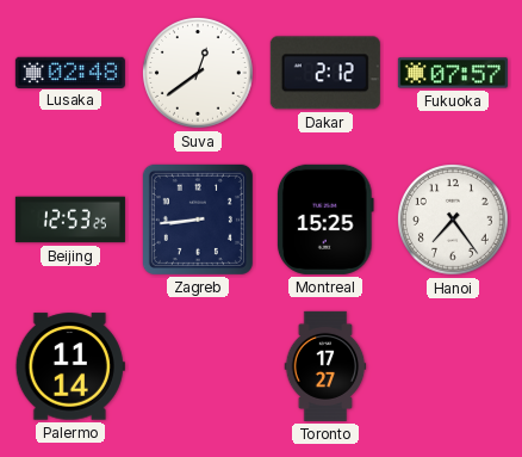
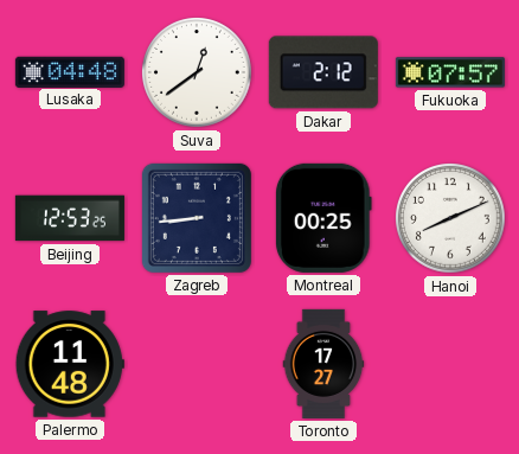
Lusaka: 02:48 -> 04:48 (70, 71)
Montreal: 15:25 -> 00:25 (323, 218)
Hanoi: 7:24 -> 8:11 (451, 219)
Palermo: 11:14 -> 11:48 (70, 364)
